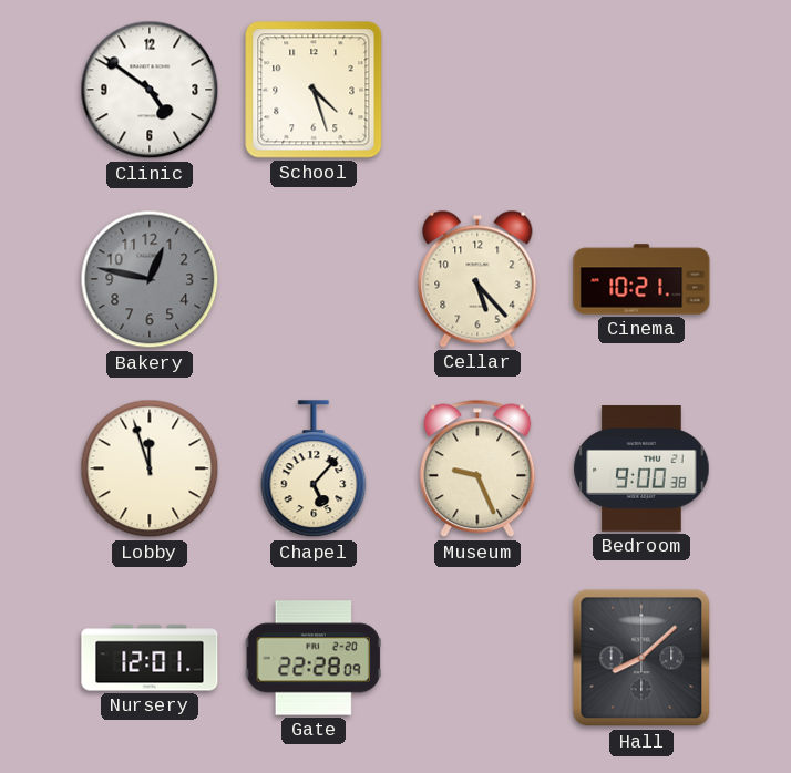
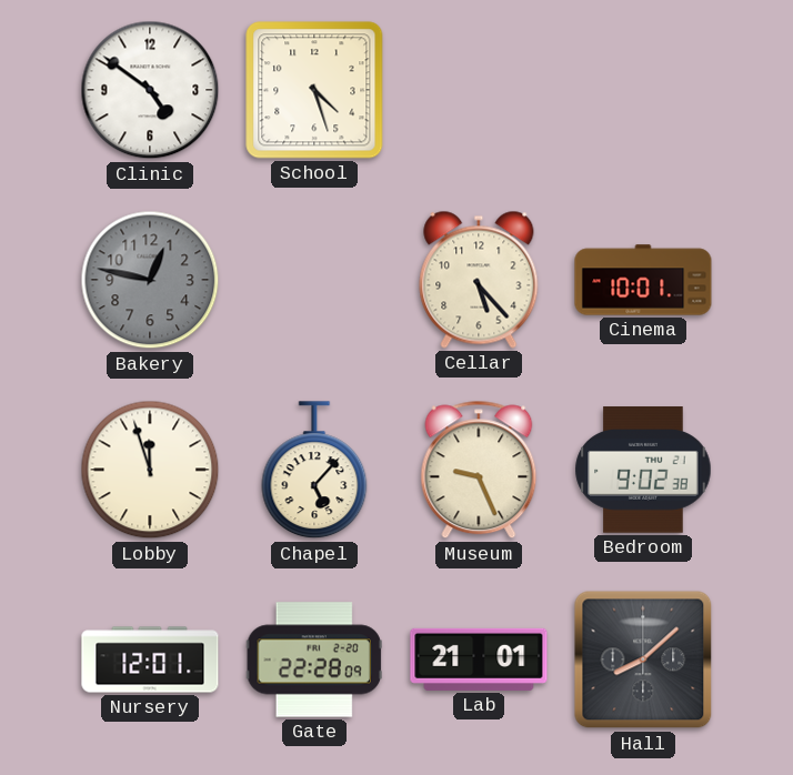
Cinema: 10:21 -> 10:01 (643, 280)
Bedroom: 9:00 -> 9:02 (643, 470)
Lab: none -> 21:01 (479, 660)
